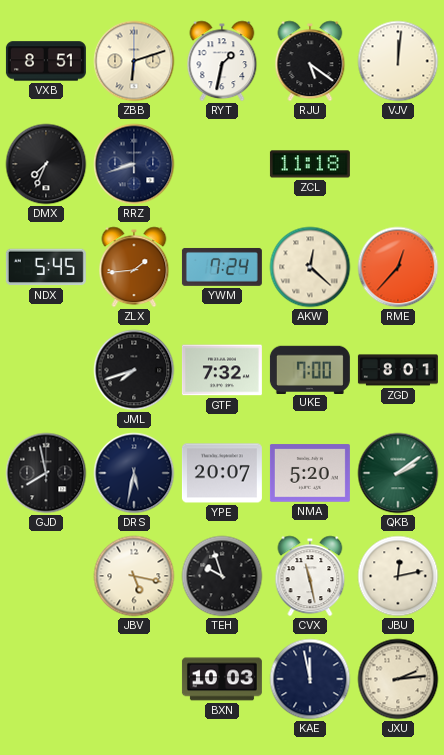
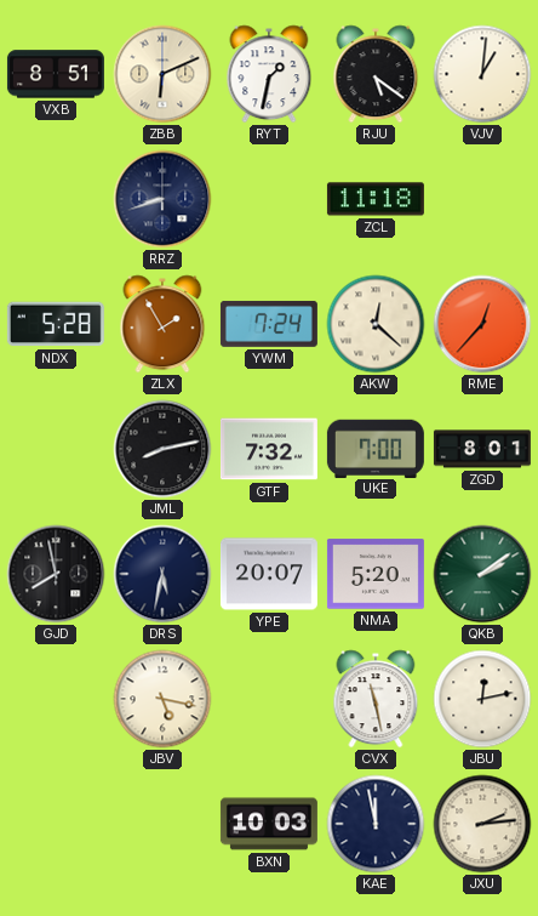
ZBB: 6:12 -> 6:11 (162, 74)
VJV: 12:01 -> 1:01 (482, 74)
DMX: 7:34 -> none (46, 164)
NDX: 5:45 -> 5:28 (56, 324)
ZLX: 1:44 -> 1:55 (162, 324)
JML: 7:42 -> 8:13 (162, 449)
TEH: 9:57 -> none (222, 576)
